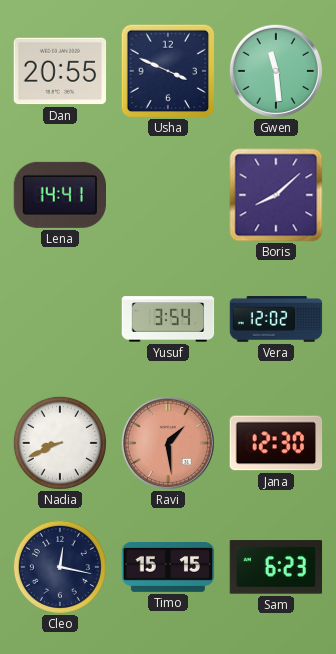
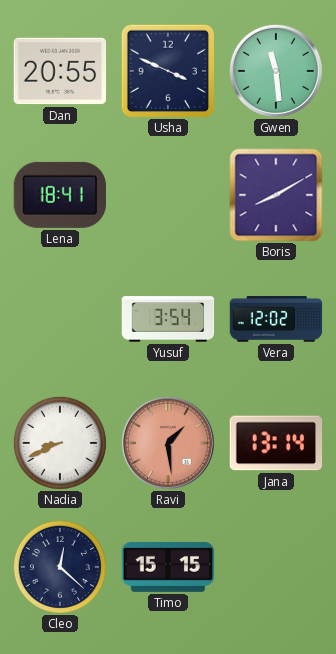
Lena: 14:41 -> 18:41 (59, 195)
Boris: 8:08 -> 8:10 (276, 195)
Jana: 12:30 -> 13:14 (276, 443)
Cleo: 12:17 -> 12:22 (60, 567)
Sam: 6:23 -> none (276, 567)
